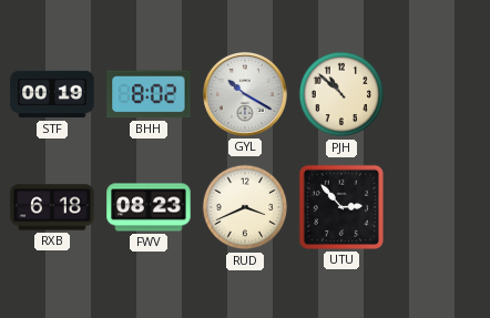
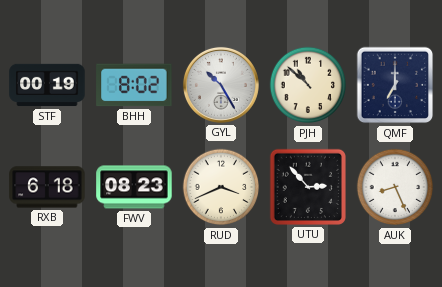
GYL: 10:20 -> 10:25 (221, 85)
QMF: none -> 7:00 (395, 85)
AUK: none -> 8:26 (395, 187)
